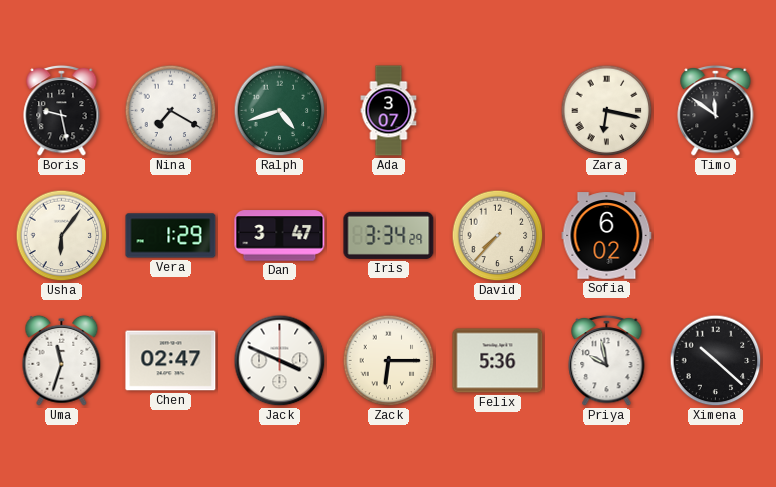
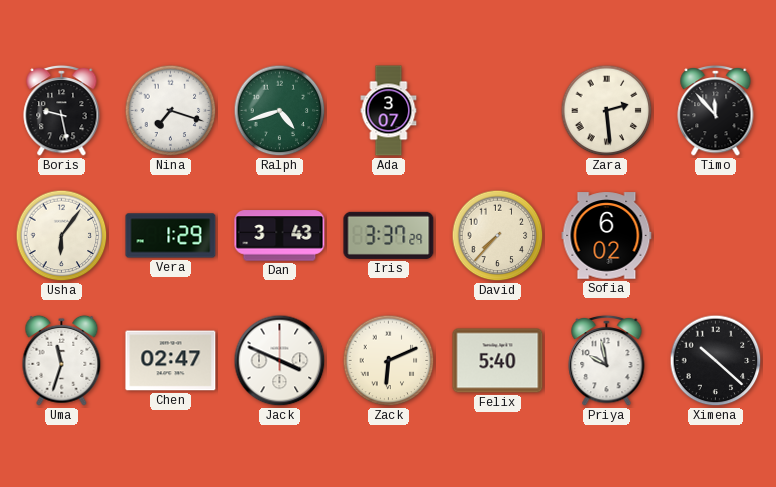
Nina: 7:20 -> 7:18 (171, 111)
Zara: 6:17 -> 2:29 (607, 111)
Timo: 11:51 -> 11:53 (716, 110)
Dan: 3:47 -> 3:43 (280, 236)
Iris: 3:34 -> 3:37 (389, 235)
Zack: 6:15 -> 6:11 (389, 361)
Felix: 5:36 -> 5:40 (498, 361)
